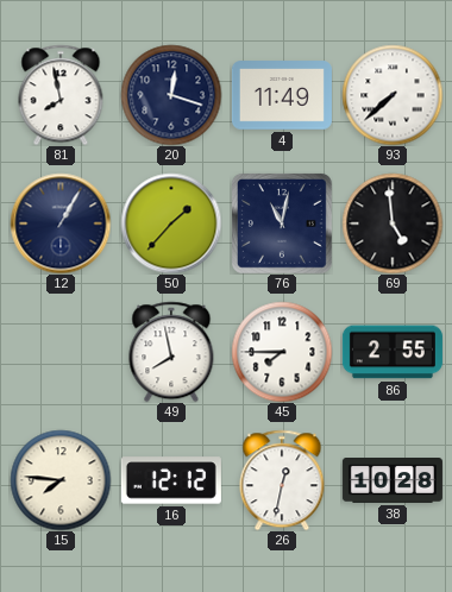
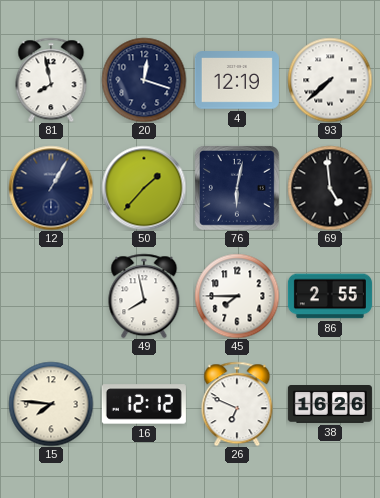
4: 11:49 -> 12:19 (237, 80)
76: 11:02 -> 6:02 (237, 188)
26: 12:32 -> 6:49 (237, 404)
38: 10:28 -> 16:26 (330, 405)
